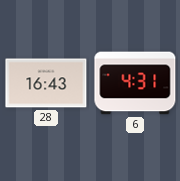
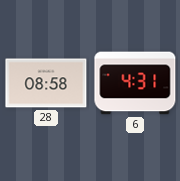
28: 16:43 -> 08:58 (46, 83)
